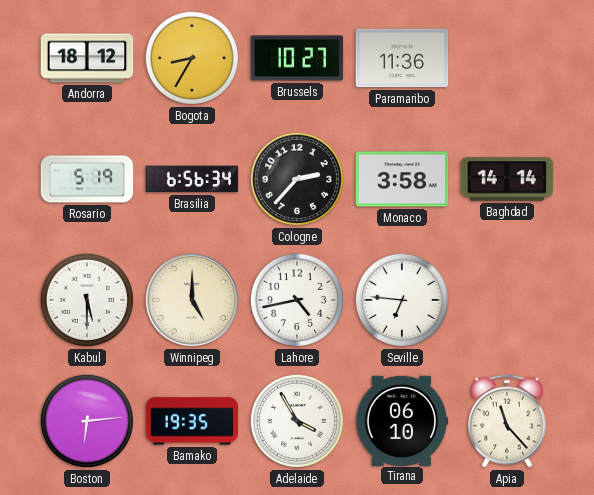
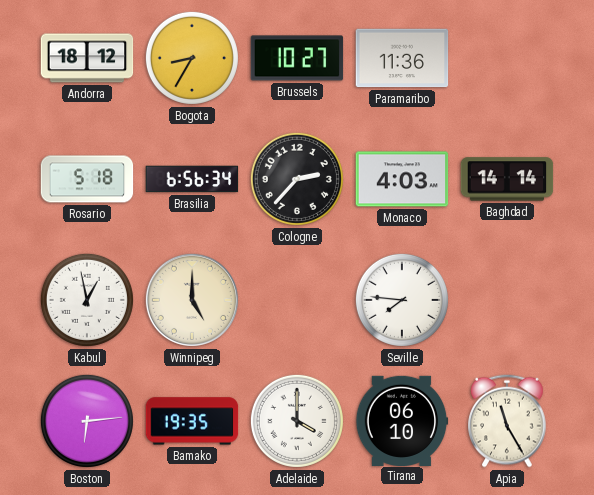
Rosario: 5:19 -> 5:18 (87, 179)
Monaco: 3:58 -> 4:03 (402, 179)
Kabul: 5:30 -> 12:58 (87, 300)
Lahore: 4:43 -> none (297, 300)
Seville: 6:46 -> 7:46 (402, 300)
Adelaide: 3:55 -> 4:00 (297, 421)
Apia: 11:23 -> 11:25 (507, 421)
